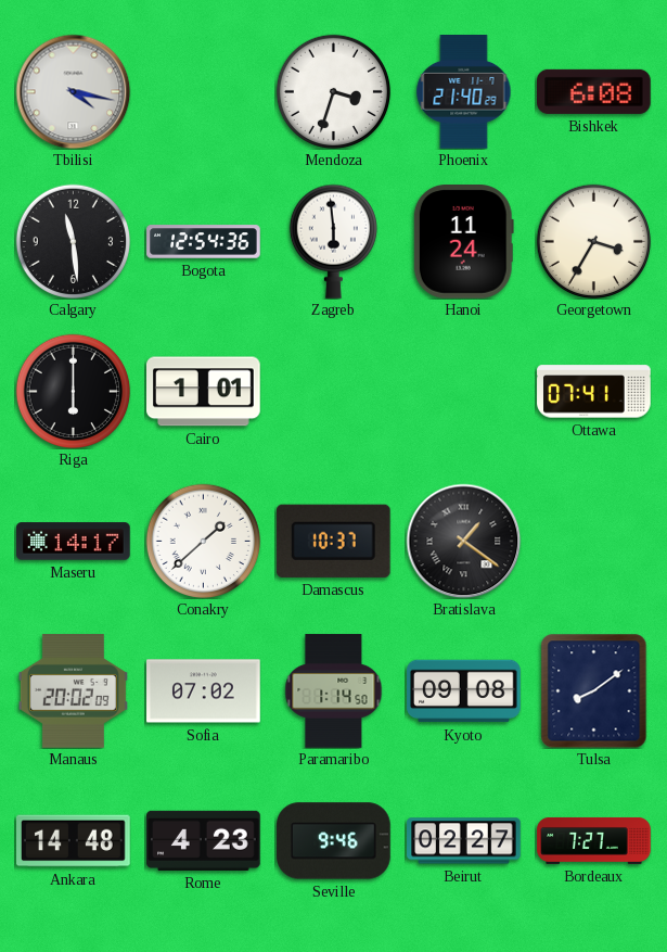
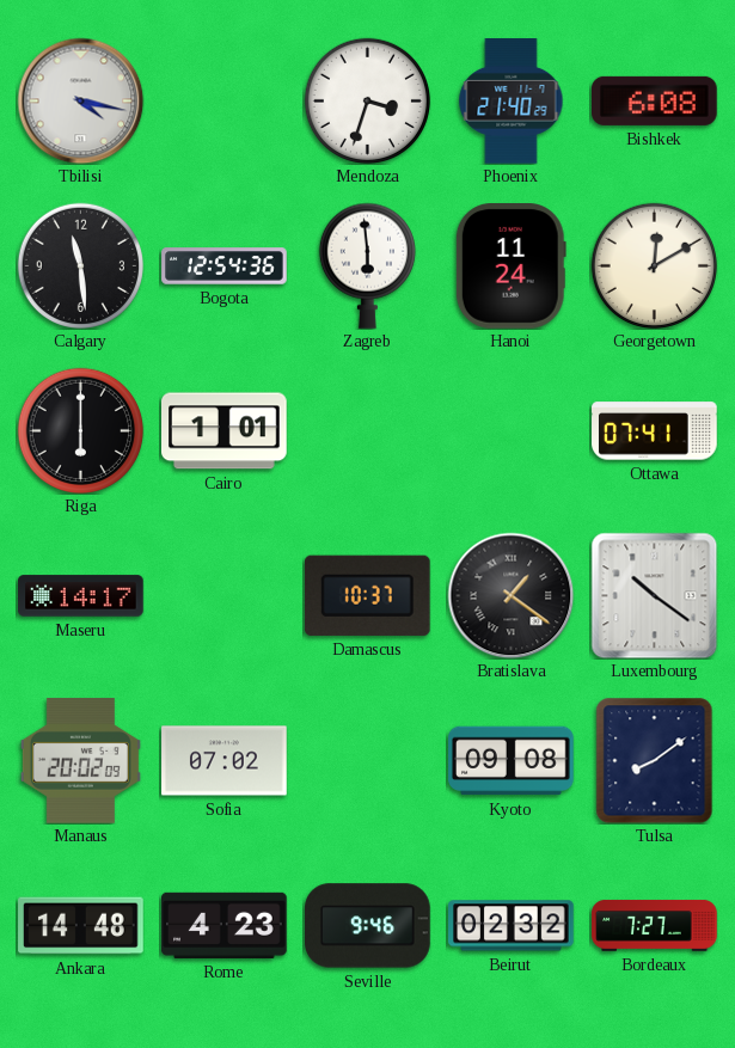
Georgetown: 3:35 -> 12:10 (654, 265)
Conakry: 1:38 -> none (203, 541)
Luxembourg: none -> 10:21 (654, 595)
Paramaribo: 1:14 -> none (334, 691)
Beirut: 02:27 -> 02:32 (512, 926)
